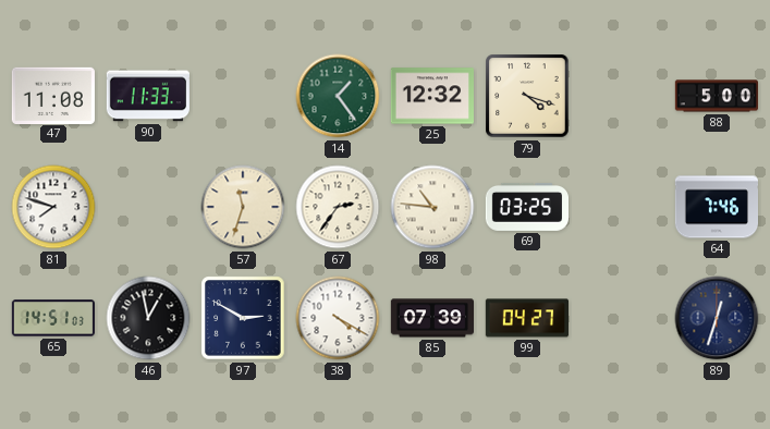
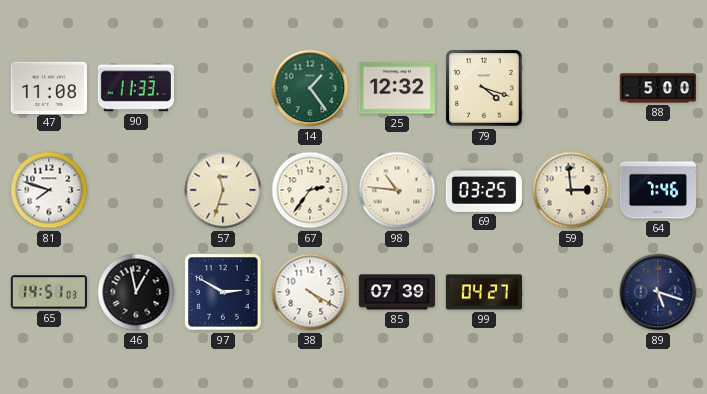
59: none -> 2:59 (571, 190)
89: 12:33 -> 5:18 (658, 292)
